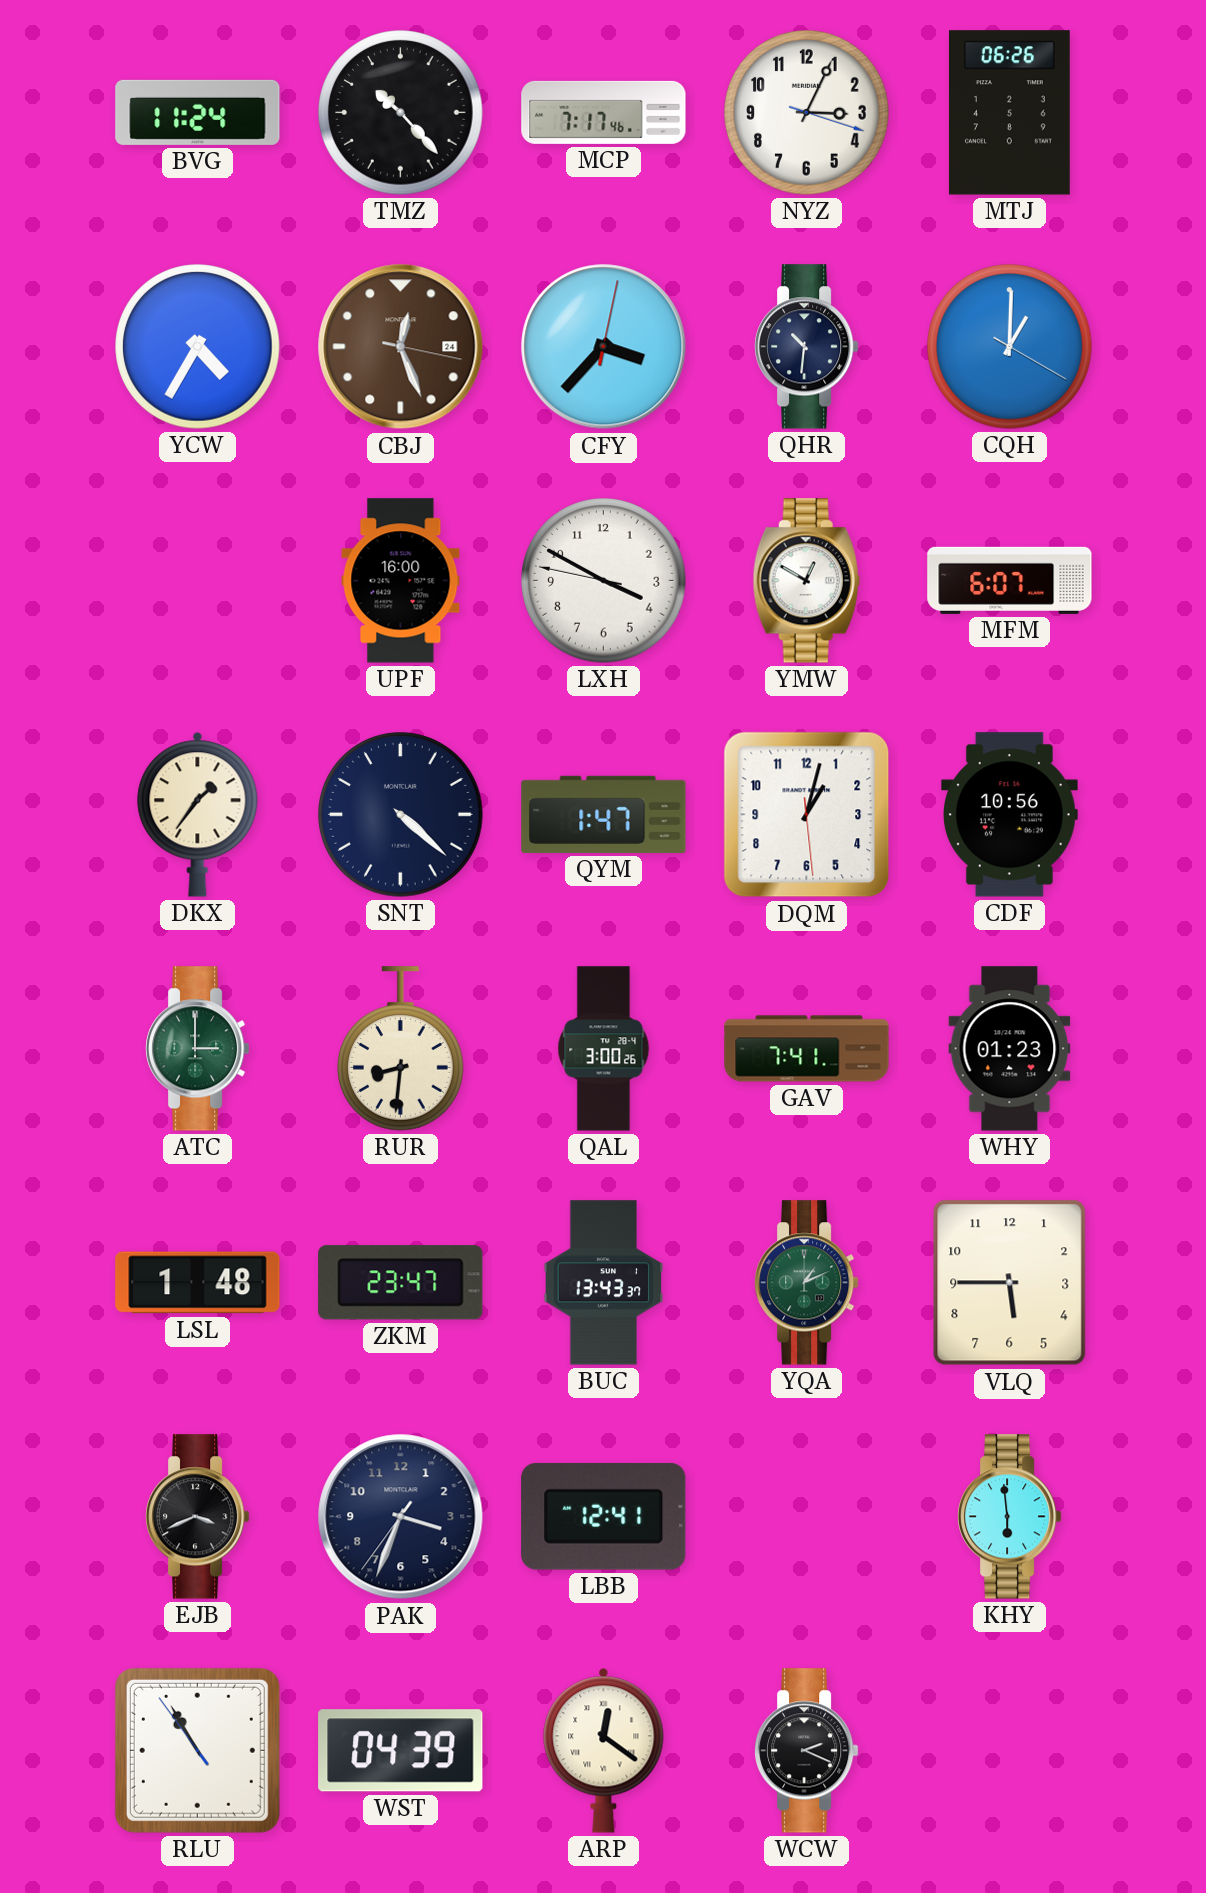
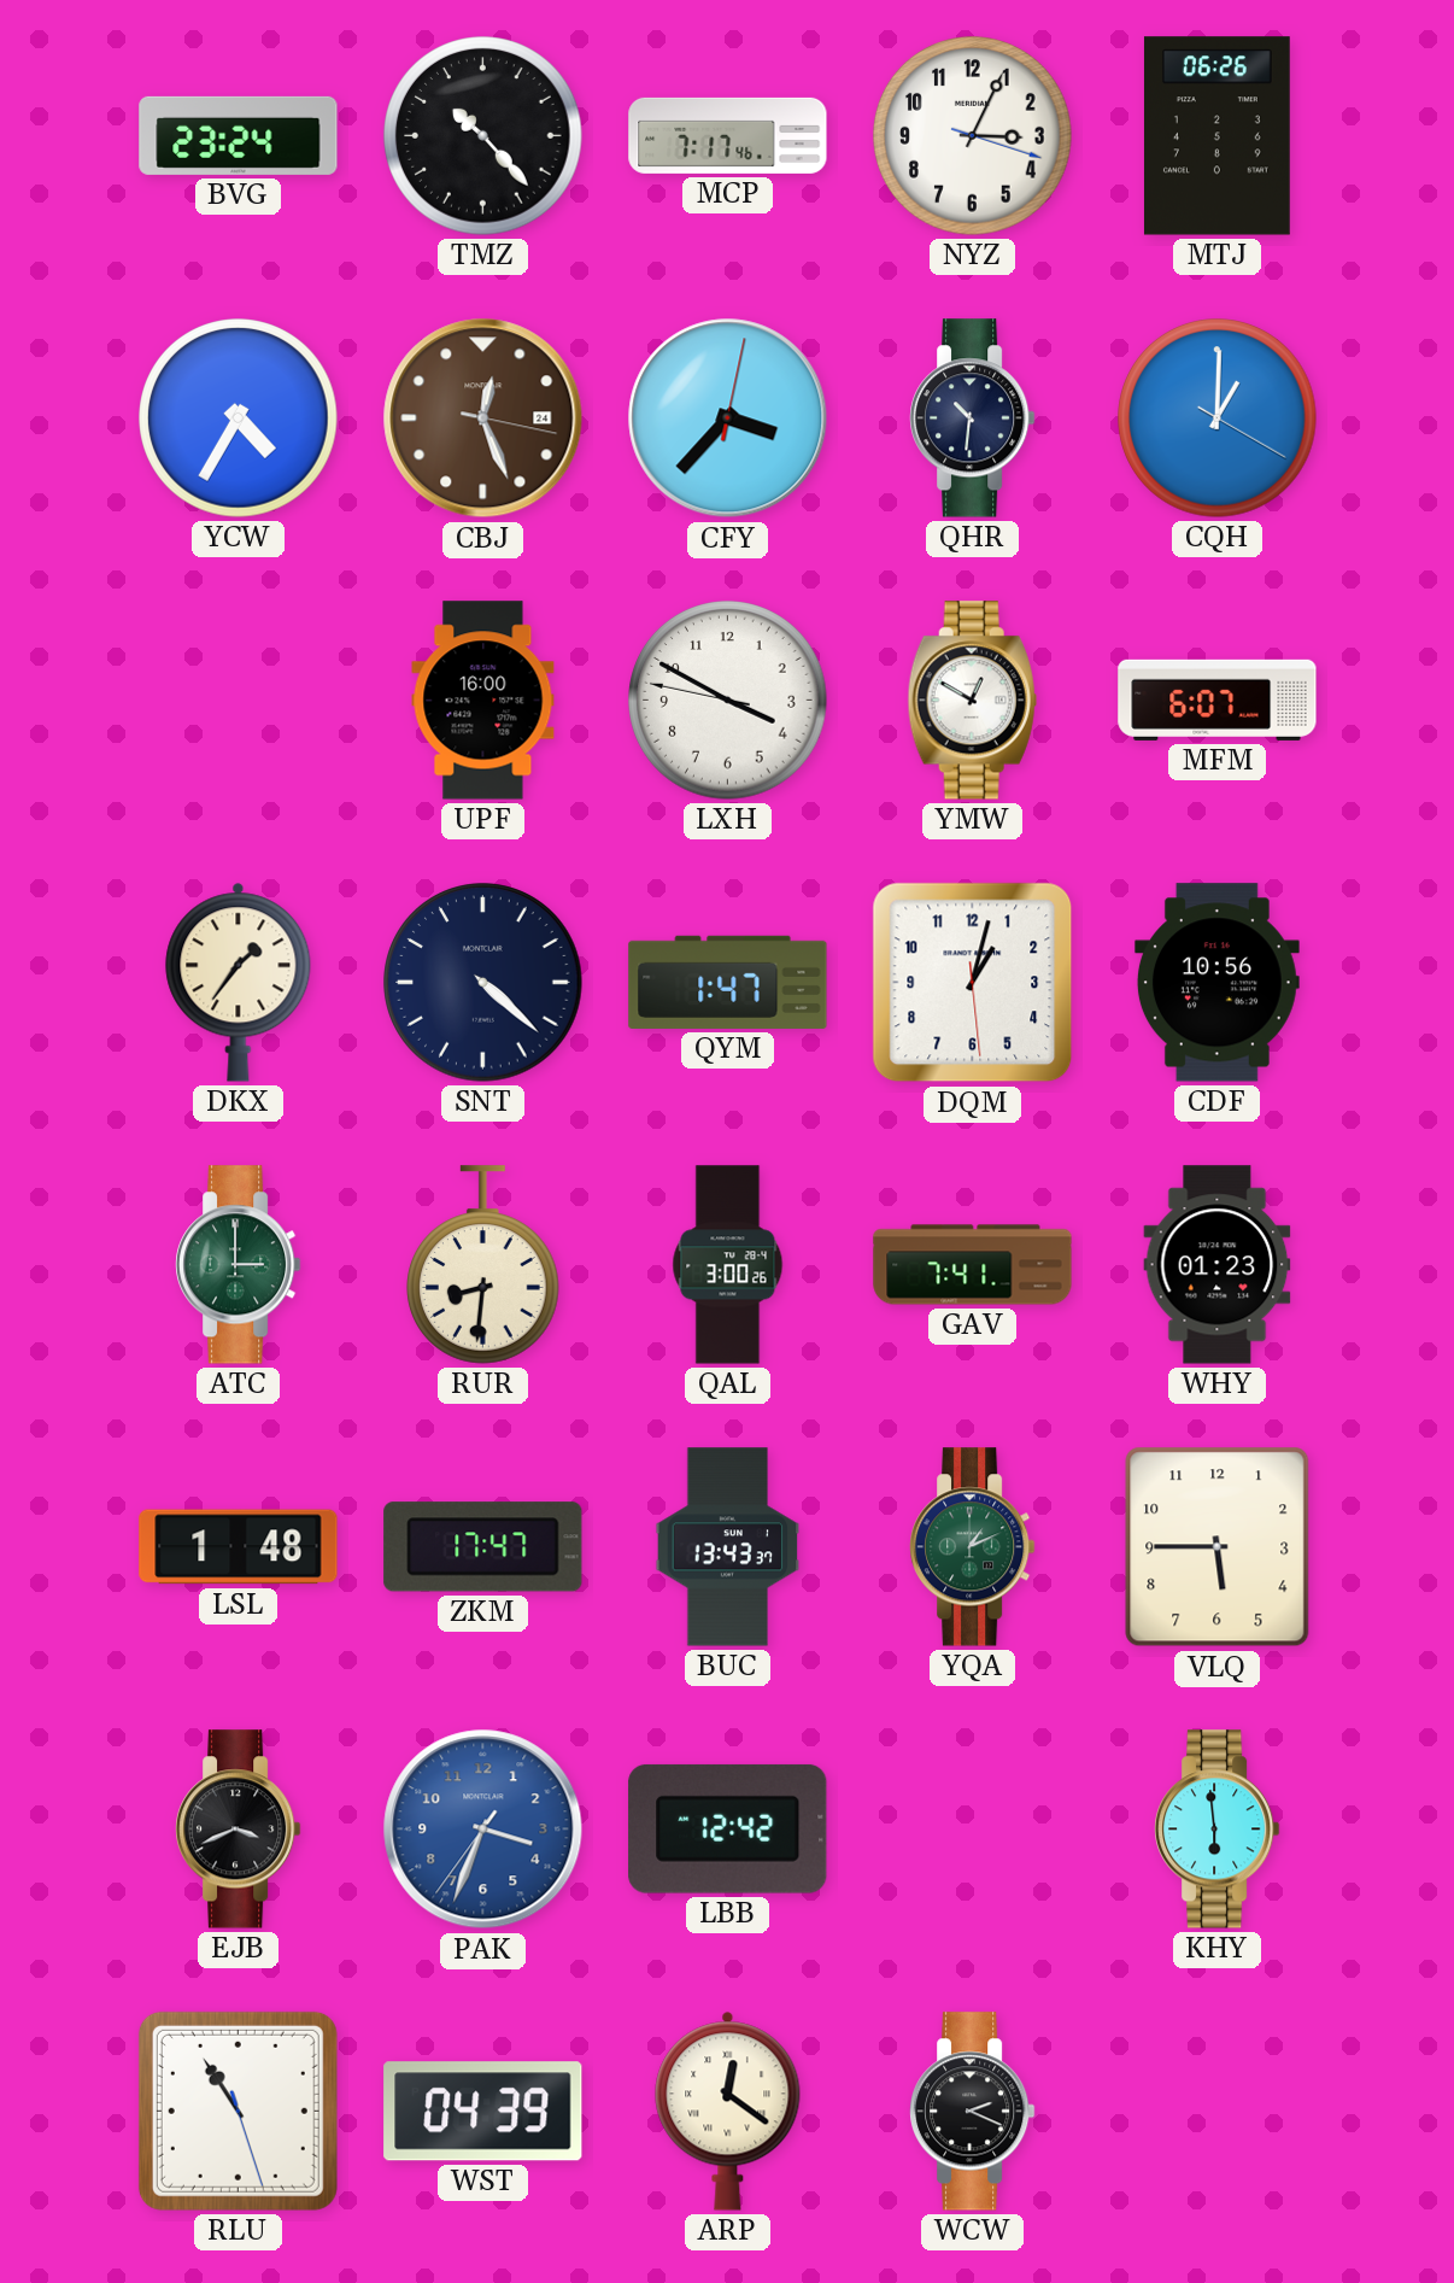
BVG: 11:24 -> 23:24 (239, 135)
ZKM: 23:47 -> 17:47 (483, 1547)
PAK dial: navy -> blue (483, 1830)
LBB: 12:41 -> 12:42 (728, 1828)
RLU: 10:54:54 -> 10:54:27 (238, 2111)
